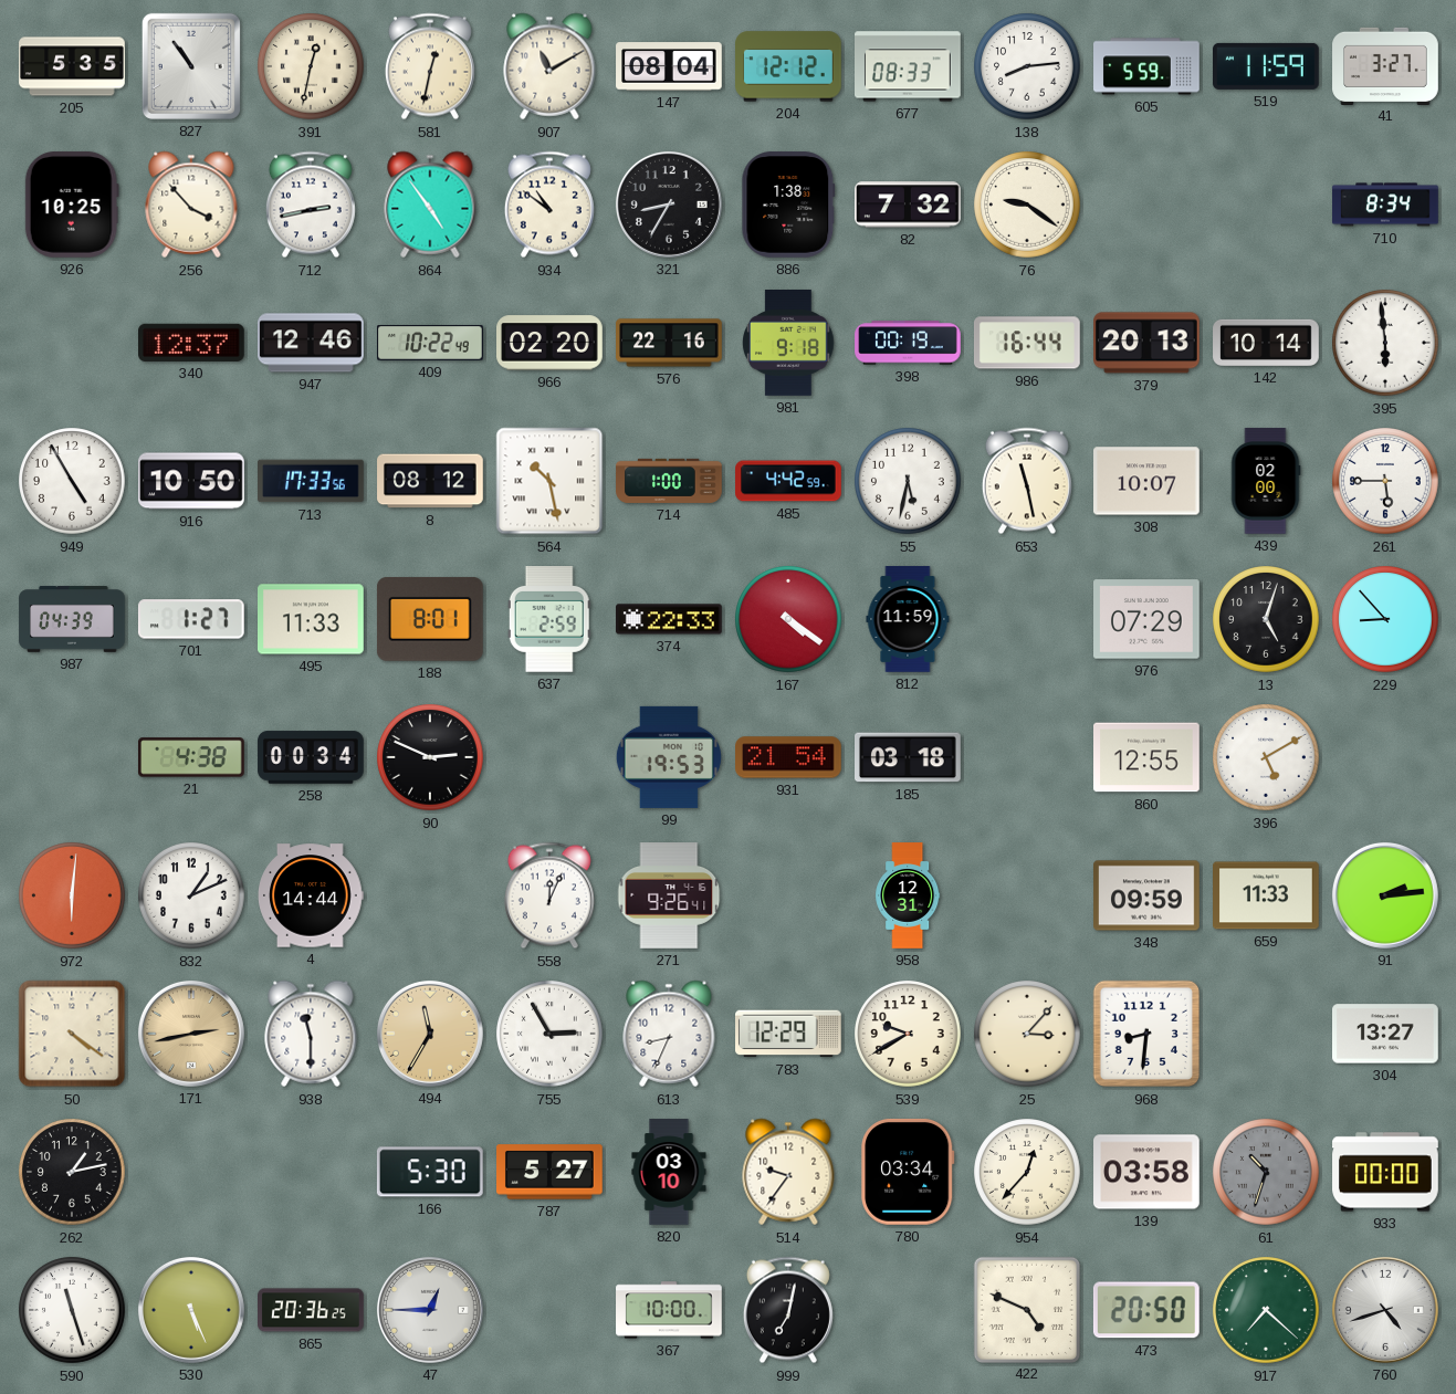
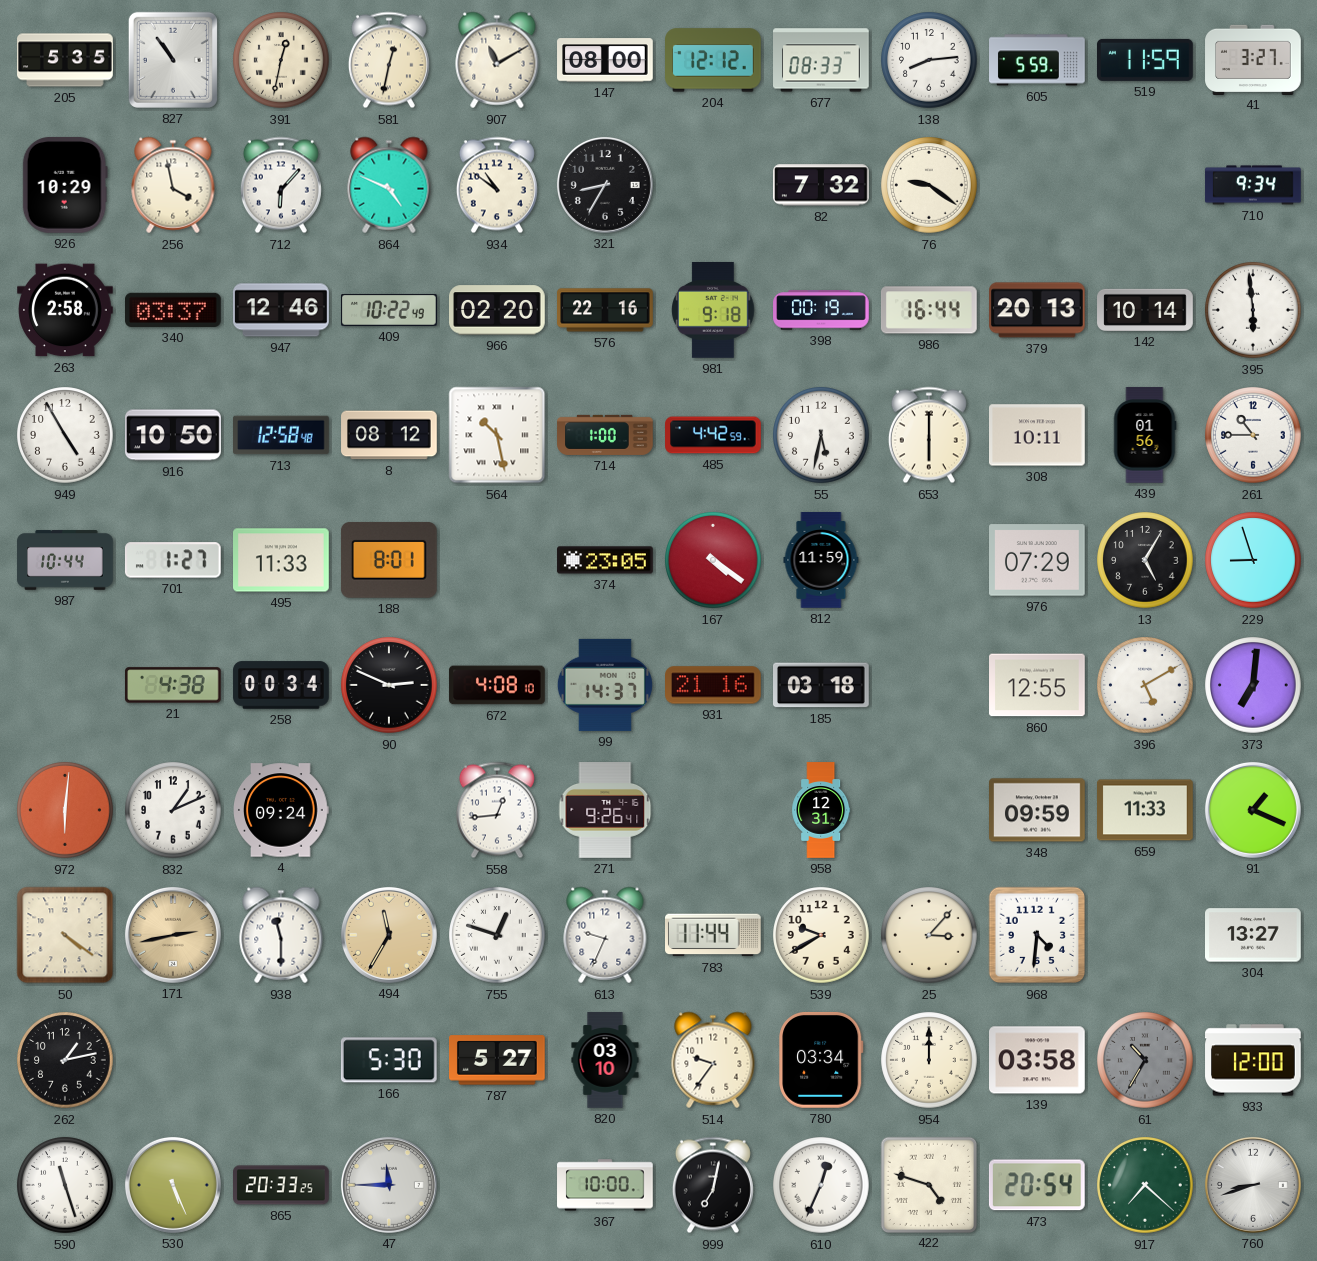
147: 08:04 -> 08:00 (605, 60)
926: 10:25 -> 10:29 (65, 185)
256: 3:53 -> 3:58 (173, 185)
712: 2:43 -> 6:07 (281, 185)
864: 4:54 -> 4:49 (389, 185)
886: 1:38 -> none (788, 206)
710: 8:34 -> 9:34 (1253, 185)
263: none -> 2:58 (65, 310)
340: 12:37 -> 03:37 (174, 310)
713: 17:33 -> 12:58 (281, 435)
653: 11:28 -> 6:00 (929, 435)
308: 10:07 -> 10:11 (1038, 435)
439: 02:00 -> 01:56 (1145, 435)
261: 5:45 -> 10:45 (1253, 435)
987: 04:39 -> 10:44 (65, 560)
637: 2:59 -> none (549, 620)
374: 22:33 -> 23:05 (605, 560)
13: 5:03 -> 5:05 (1145, 560)
229: 8:53 -> 8:57 (1253, 560)
672: none -> 4:08 (497, 685)
99: 19:53 -> 14:37 (605, 685)
931: 21:54 -> 21:16 (714, 685)
373: none -> 7:01 (1253, 685)
4: 14:44 -> 09:24 (281, 810)
558: 12:04 -> 12:44 (497, 810)
91: 2:14 -> 1:19 (1253, 810)
755: 2:55 -> 12:48 (497, 935)
613: 8:34 -> 9:34 (605, 935)
783: 12:29 -> 11:44 (714, 935)
968: 8:31 -> 4:31 (1037, 935)
954: 12:37 -> 12:00 (929, 1060)
61: 10:33 -> 10:35 (1145, 1060)
933: 00:00 -> 12:00 (1253, 1060)
865: 20:36 -> 20:33 (282, 1185)
47: 12:45 -> 11:45 (389, 1185)
610: none -> 12:34 (821, 1185)
422: 4:49 -> 4:48 (928, 1184)
473: 20:50 -> 20:54 (1037, 1185)
760: 4:42 -> 8:42 (1253, 1185)
